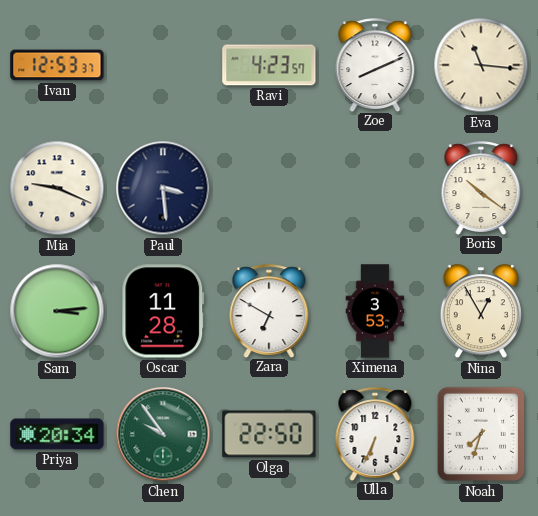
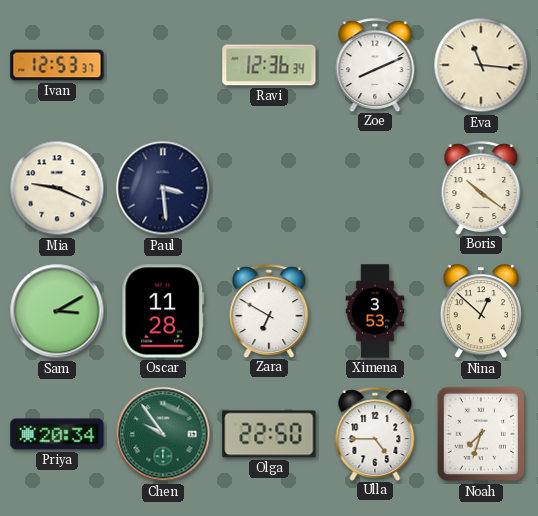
Ravi: 4:23 -> 12:36 (269, 65)
Sam: 3:14 -> 3:10 (57, 311)
Nina: 12:55 -> 12:52 (481, 312)
Ulla: 6:34 -> 4:45 (375, 434)
